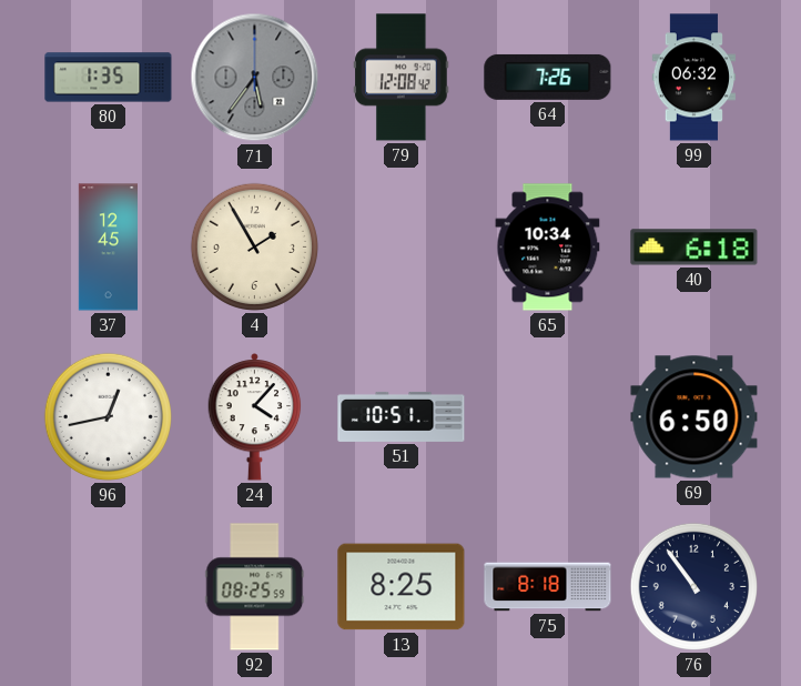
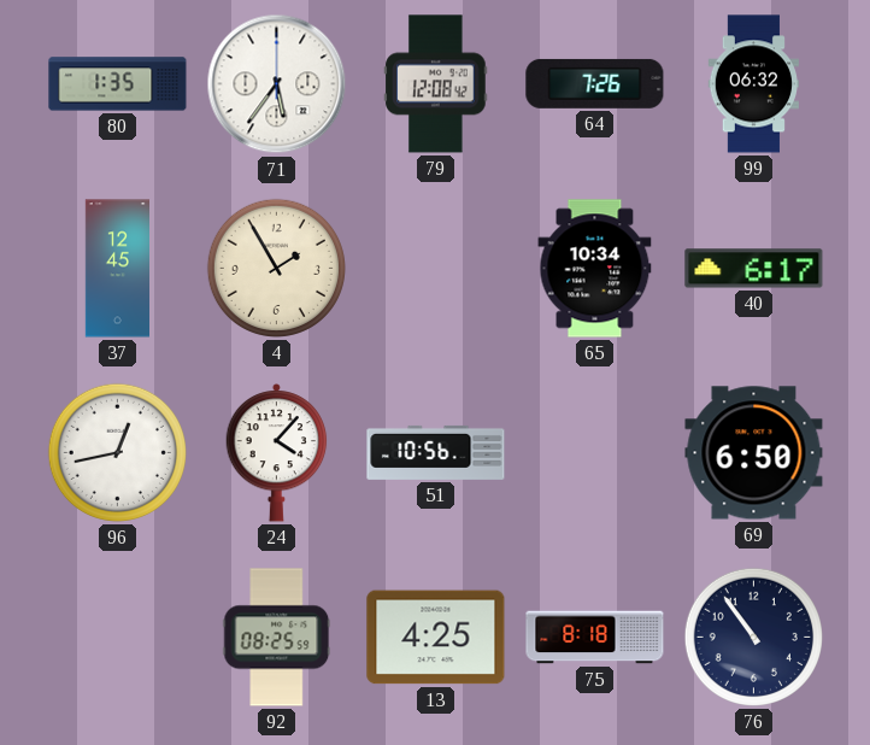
71 dial: grey -> white (277, 84)
40: 6:18 -> 6:17 (754, 269)
51: 10:51 -> 10:56 (436, 452)
13: 8:25 -> 4:25 (436, 638)
